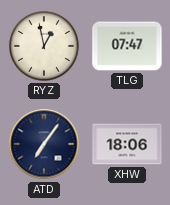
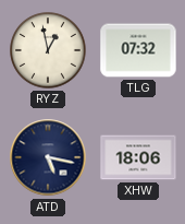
TLG: 07:47 -> 07:32 (138, 50)
ATD: 7:06 -> 5:17 (48, 157)
